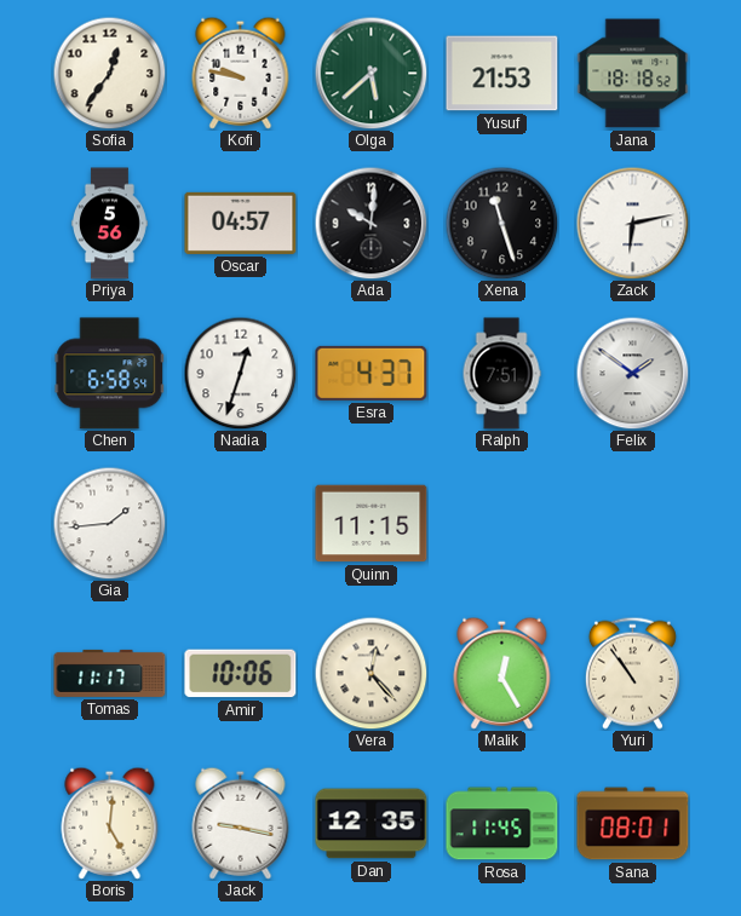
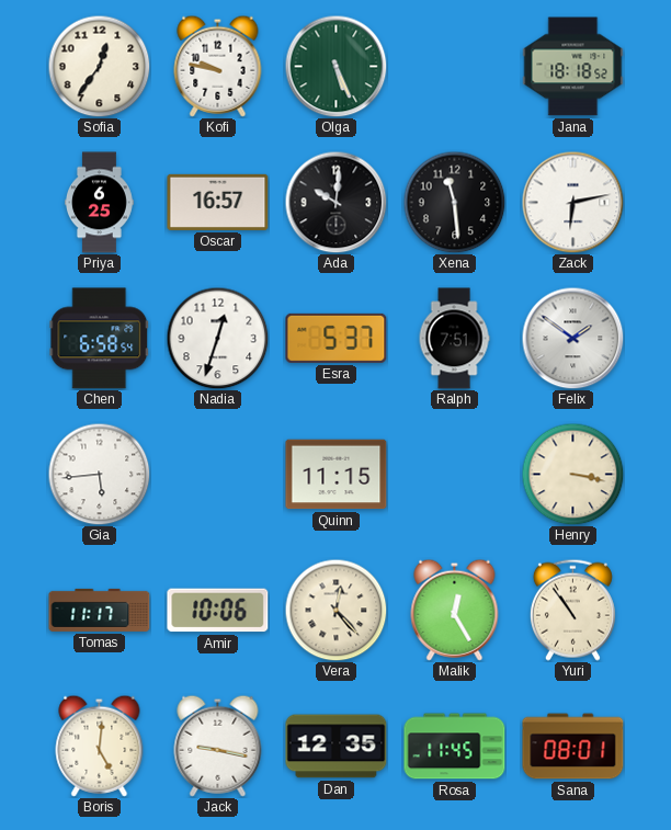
Olga: 5:38 -> 5:26 (336, 66)
Yusuf: 21:53 -> none (502, 74)
Priya: 5:56 -> 6:25 (99, 203)
Oscar: 04:57 -> 16:57 (218, 202)
Xena: 11:27 -> 11:29 (454, 202)
Esra: 4:37 -> 5:37 (337, 338)
Gia: 1:44 -> 5:44 (99, 474)
Henry: none -> 3:17 (572, 474)
